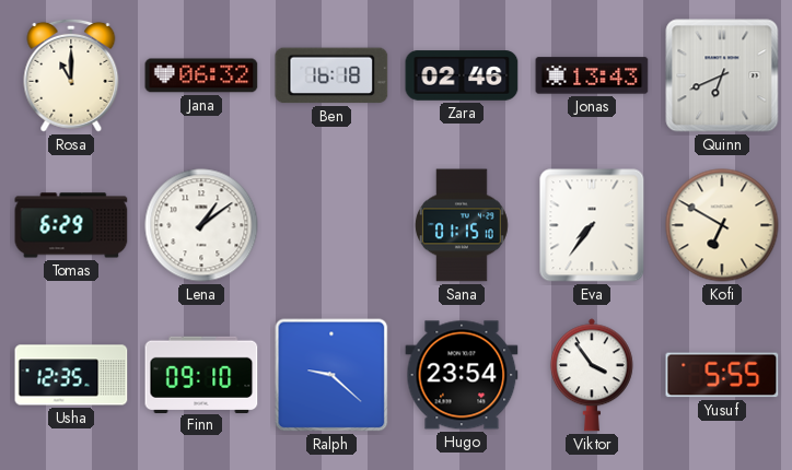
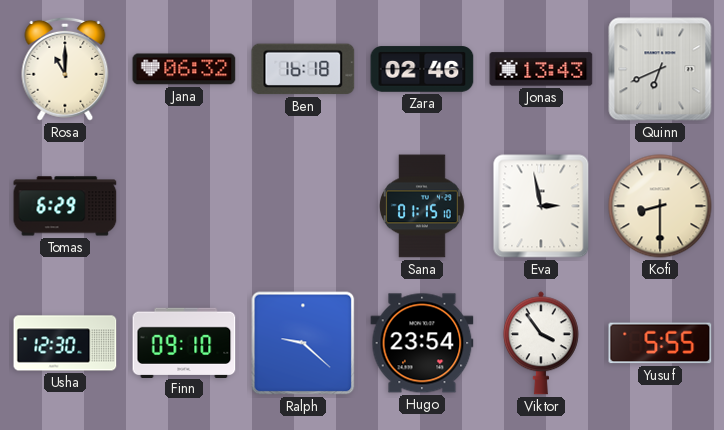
Lena: 1:09 -> none (201, 225)
Eva: 7:36 -> 2:58 (541, 206)
Kofi: 6:50 -> 8:30 (660, 206)
Usha: 12:35 -> 12:30 (65, 343)
